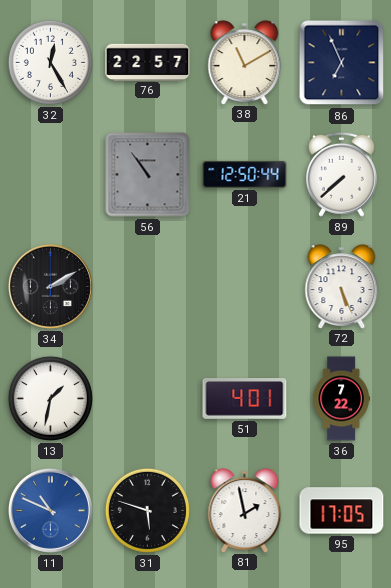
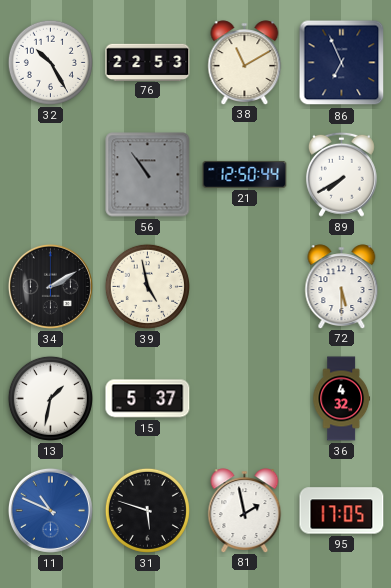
32: 12:25 -> 10:25 (50, 62)
76: 22:57 -> 22:53 (148, 62)
89: 7:38 -> 7:40 (341, 174)
39: none -> 4:58 (147, 286)
72: 5:26 -> 5:30 (342, 286)
15: none -> 5:37 (148, 399)
51: 4:01 -> none (245, 399)
36: 7:22 -> 4:32 (341, 399)
